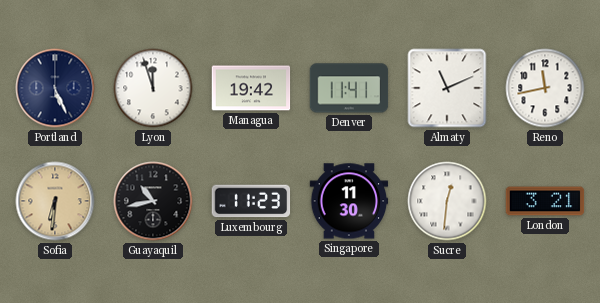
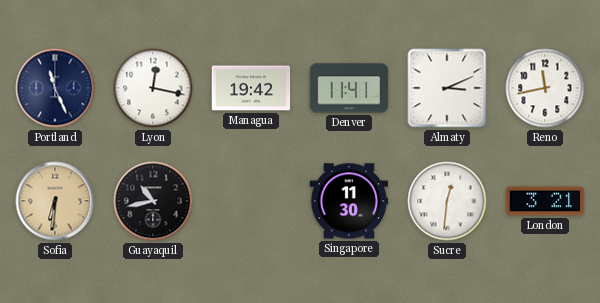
Portland: 5:26 -> 11:26 (55, 88)
Lyon: 11:57 -> 12:17 (153, 88)
Almaty: 11:11 -> 3:11 (447, 88)
Luxembourg: 11:23 -> none (251, 201)
